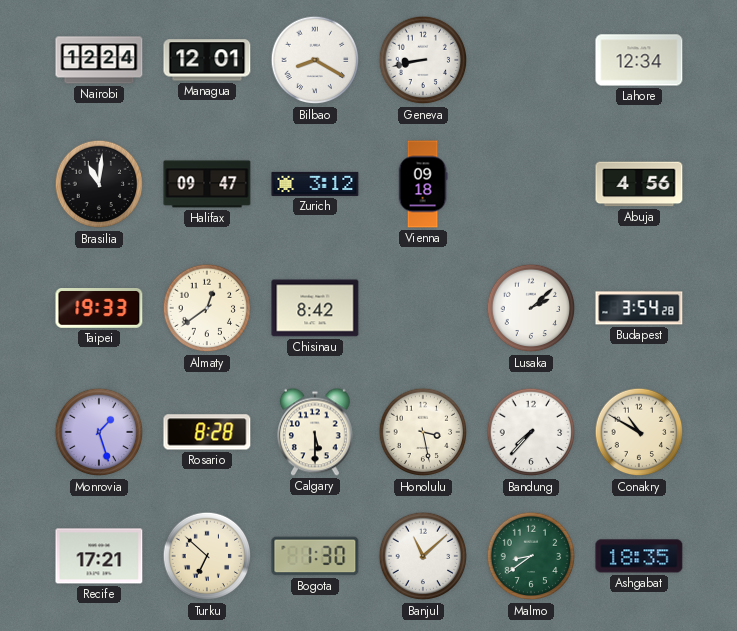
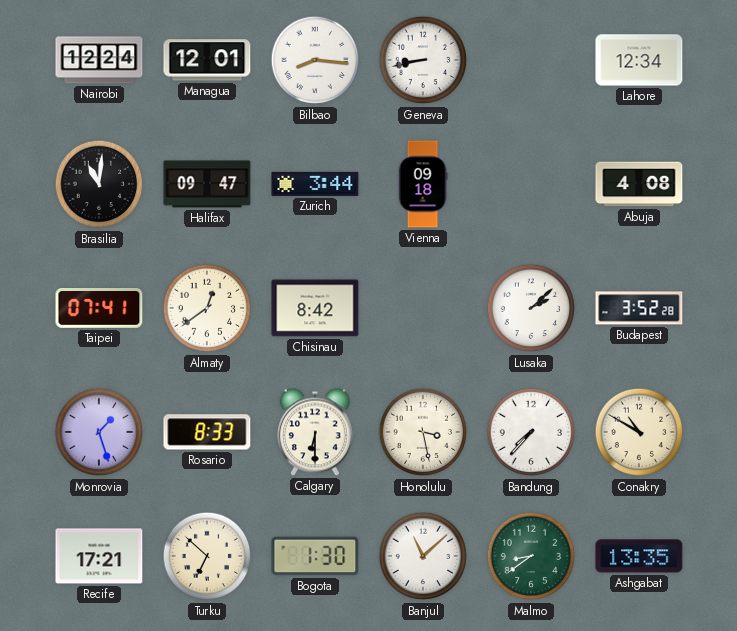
Bilbao: 8:20 -> 8:16 (315, 60)
Zurich: 3:12 -> 3:44 (315, 184)
Abuja: 4:56 -> 4:08 (639, 184)
Taipei: 19:33 -> 07:41 (99, 309)
Budapest: 3:54 -> 3:52 (639, 308)
Rosario: 8:28 -> 8:33 (207, 432)
Calgary: 5:30 -> 6:30 (315, 432)
Ashgabat: 18:35 -> 13:35 (639, 556)
